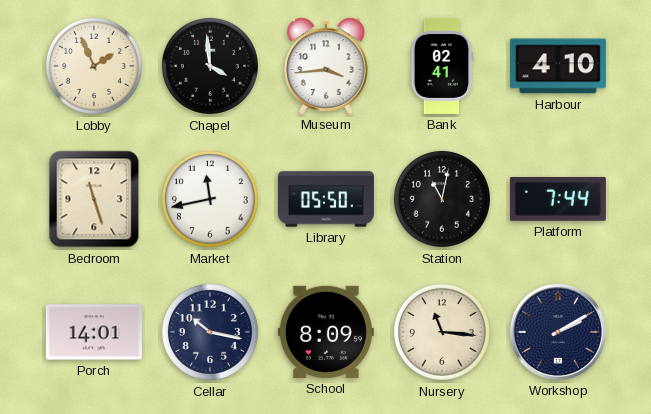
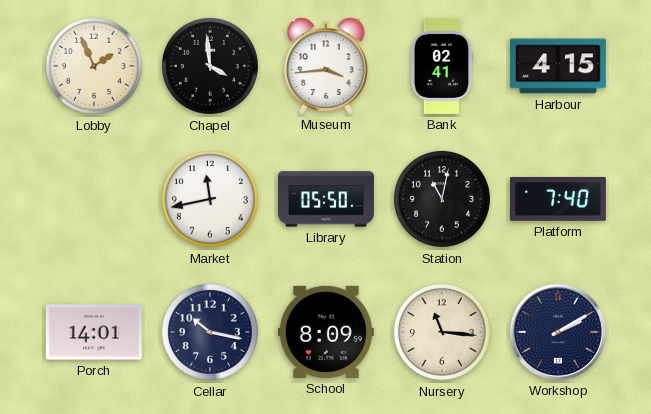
Harbour: 4:10 -> 4:15 (558, 66)
Bedroom: 11:27 -> none (94, 199)
Platform: 7:44 -> 7:40 (558, 199)
